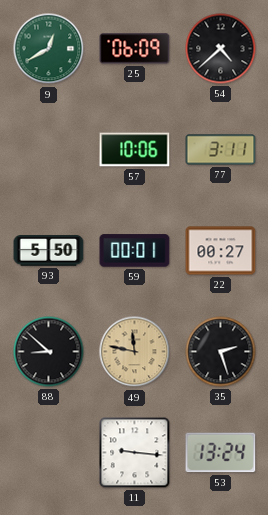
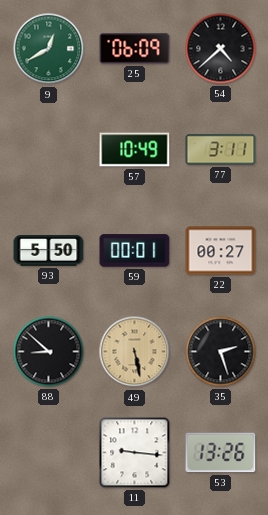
57: 10:06 -> 10:49 (135, 150)
49: 11:47 -> 5:28 (135, 352)
53: 13:24 -> 13:26 (221, 453)
